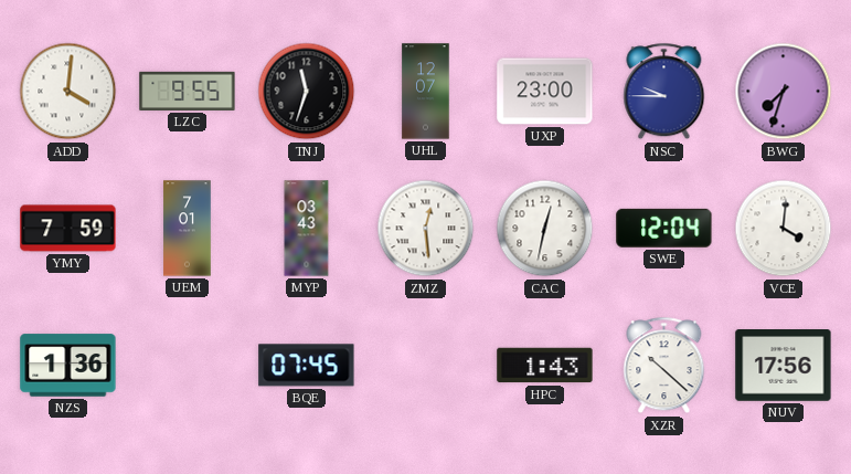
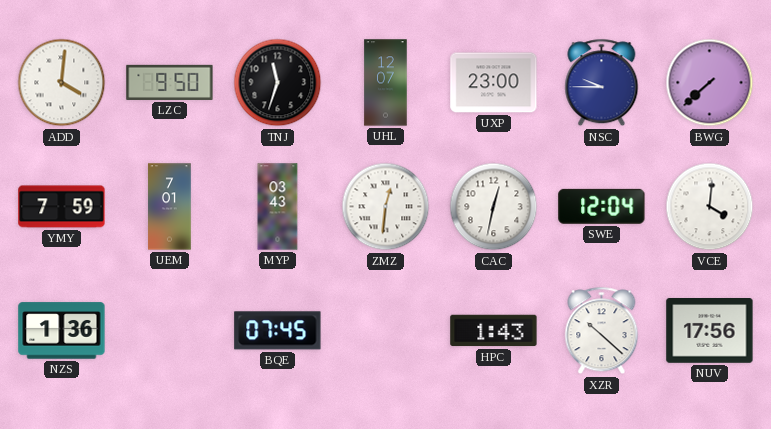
LZC: 9:55 -> 9:50 (170, 82)
BWG: 7:33 -> 7:38 (710, 83)
ZMZ: 12:29 -> 12:31 (386, 207)
